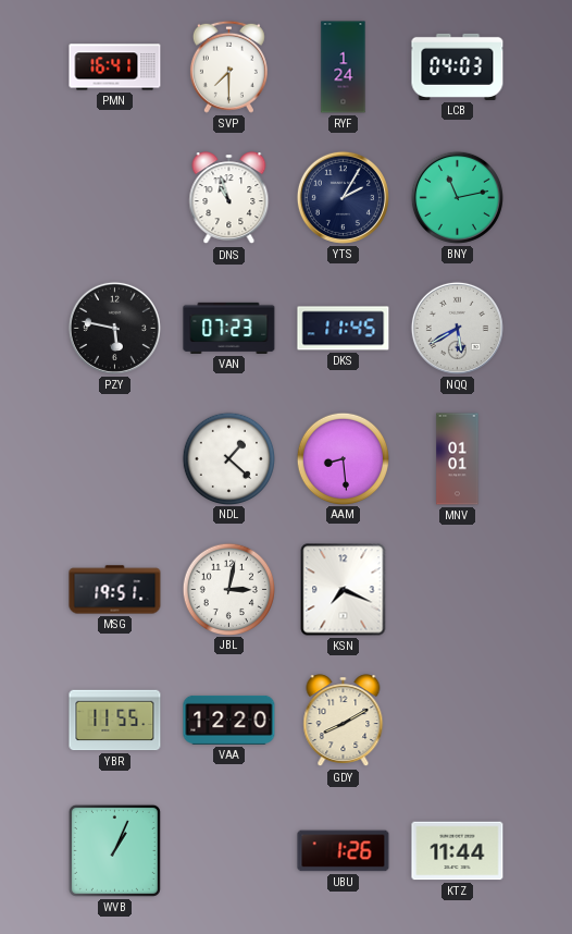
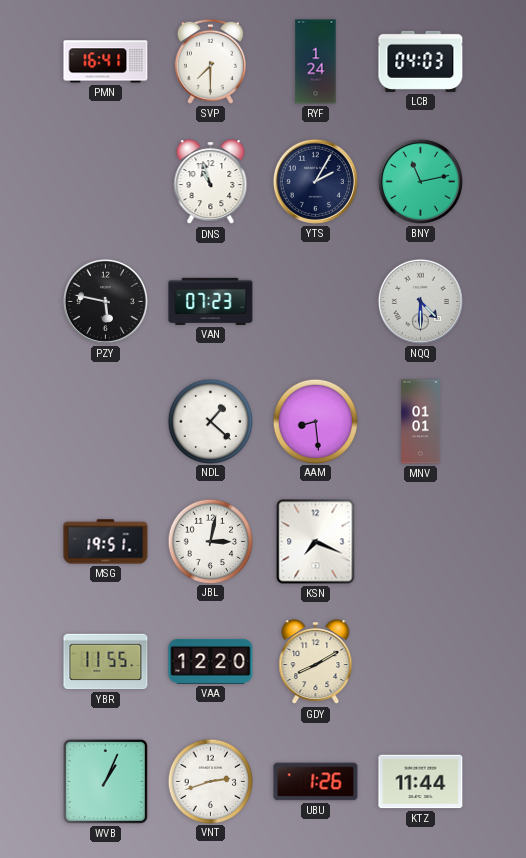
DKS: 11:45 -> none (344, 329)
NQQ: 5:40 -> 4:30 (420, 301)
VNT: none -> 2:42 (210, 781)
